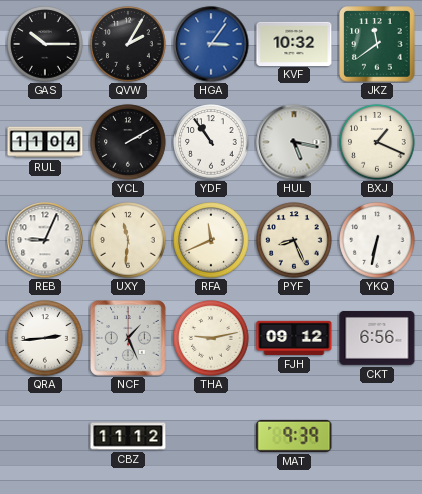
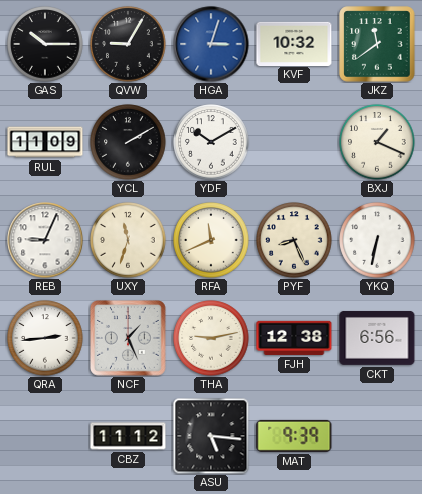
QVW: 2:05 -> 9:05 (128, 44)
HGA: 3:06 -> 3:03 (211, 44)
RUL: 11:04 -> 11:09 (45, 142)
YDF: 10:54 -> 10:10 (211, 142)
HUL: 5:17 -> none (294, 142)
UXY: 11:31 -> 11:33 (128, 240)
FJH: 09:12 -> 12:38 (294, 338)
ASU: none -> 5:16 (211, 436)
